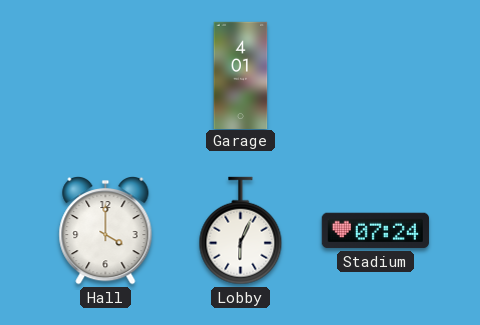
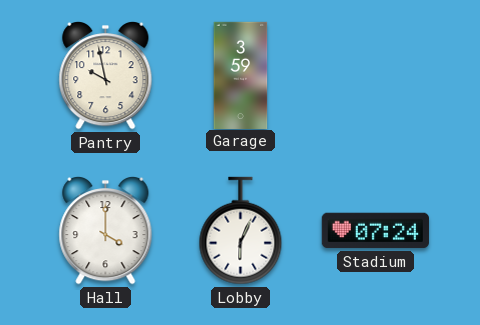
Pantry: none -> 9:58 (106, 76)
Garage: 4:01 -> 3:59 (241, 75)
